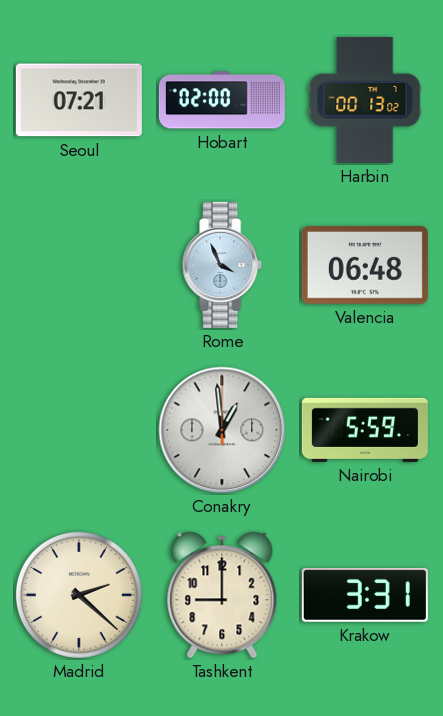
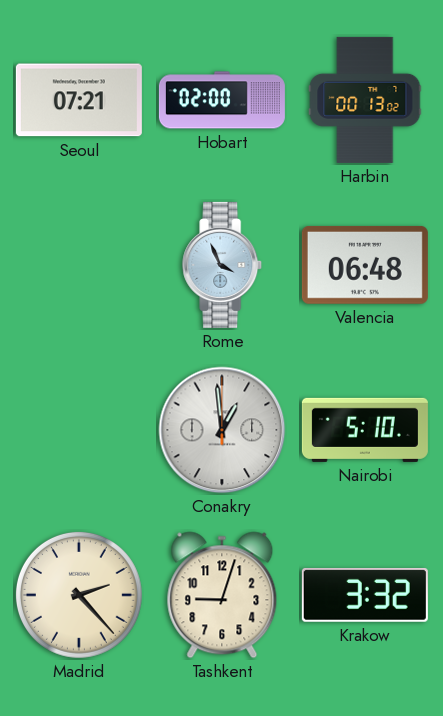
Nairobi: 5:59 -> 5:10 (365, 430)
Madrid: 2:22 -> 2:23 (79, 595)
Tashkent: 9:00 -> 9:03 (222, 595)
Krakow: 3:31 -> 3:32 (365, 595)
